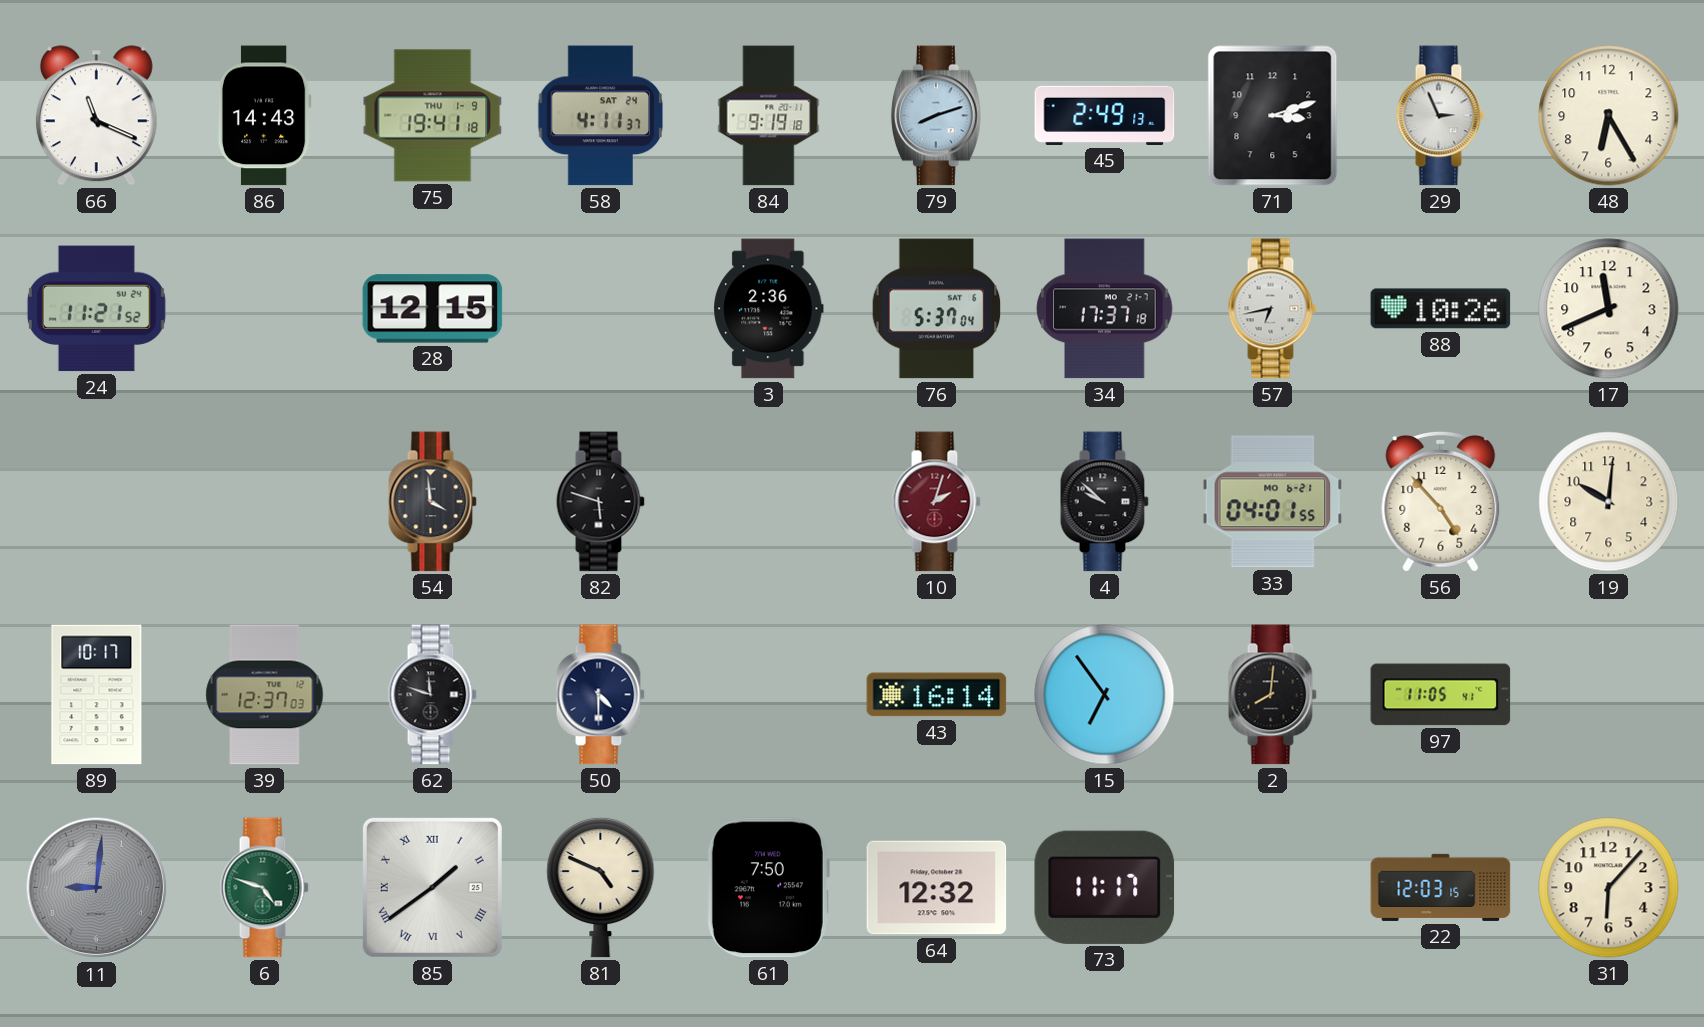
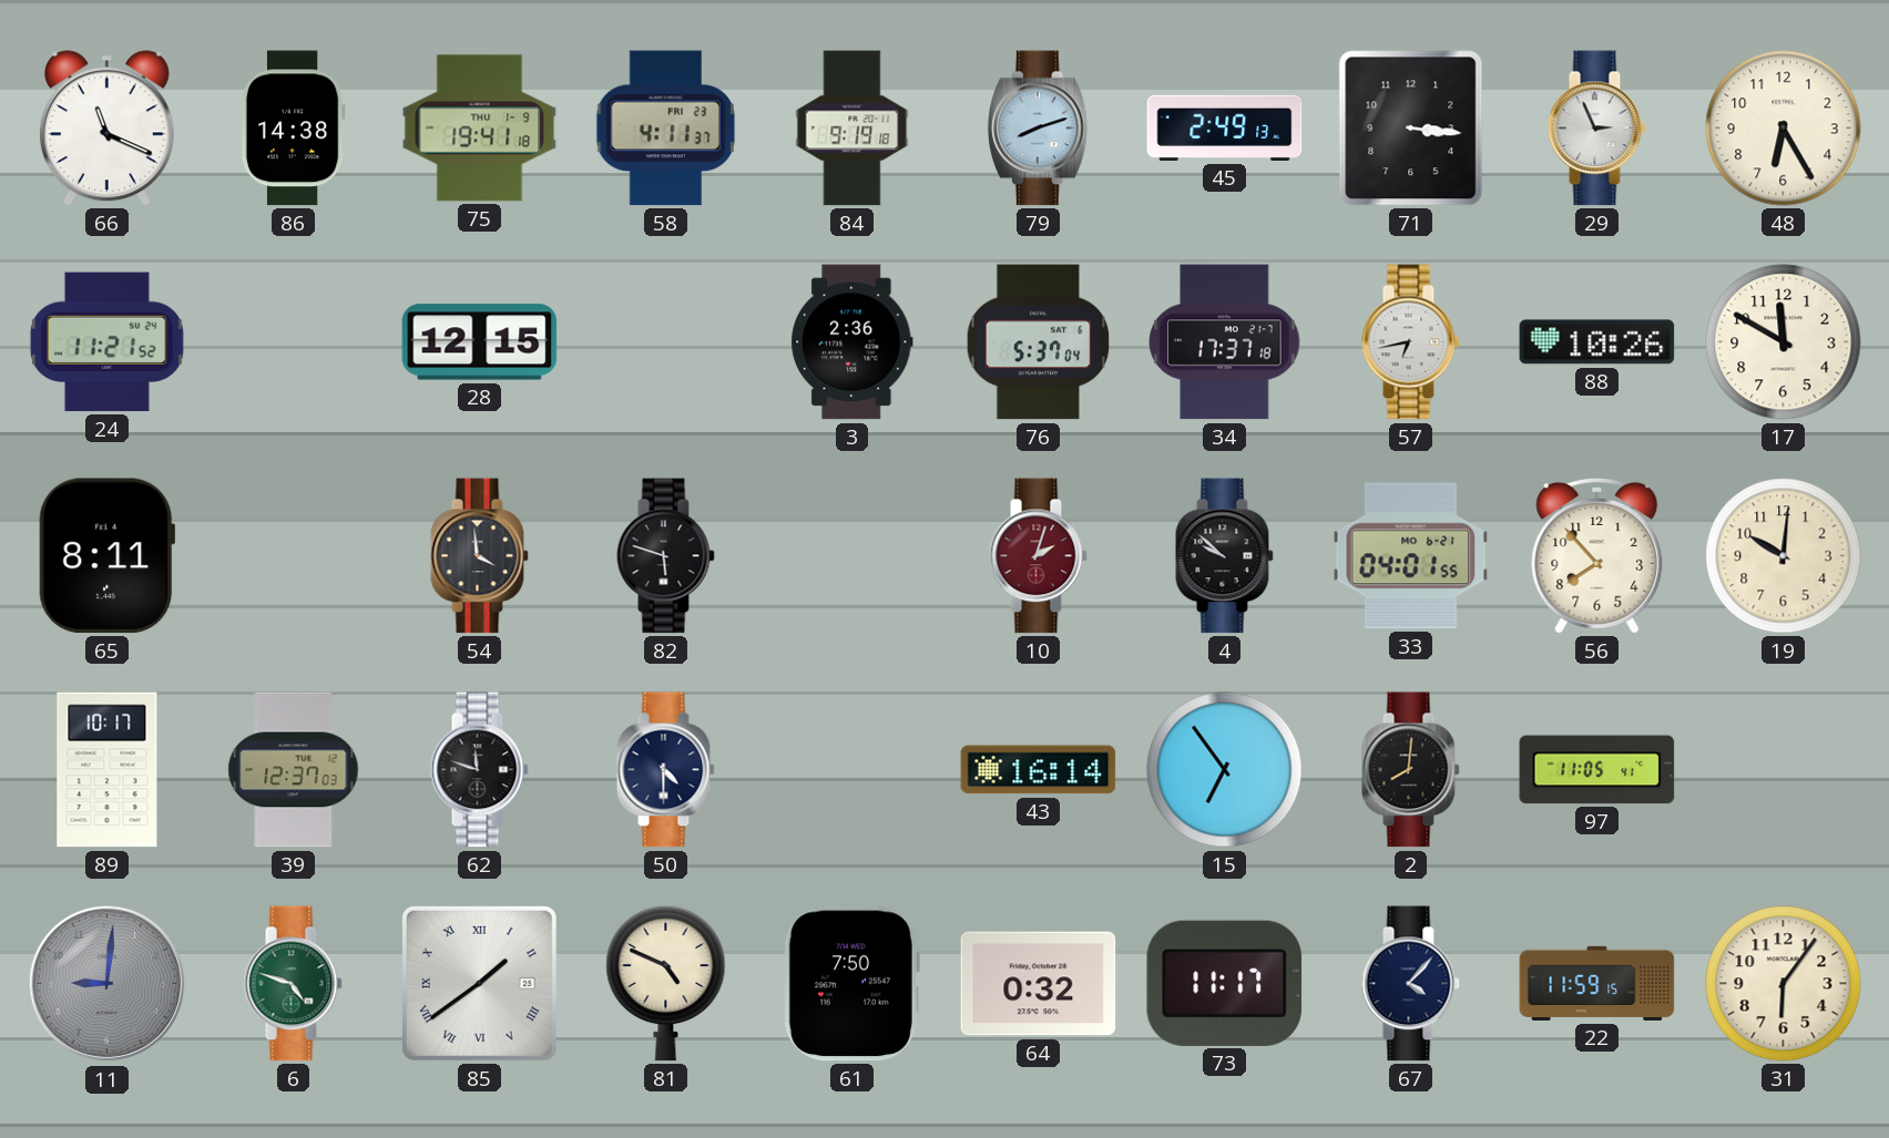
86: 14:43 -> 14:38 (293, 129)
58 date: SAT 24 -> FRI 23 (666, 129)
71: 3:12 -> 3:16 (1411, 129)
17: 11:41 -> 11:50 (1784, 342)
65: none -> 8:11 (108, 556)
56: 4:53 -> 7:53 (1597, 555)
64: 12:32 -> 0:32 (1039, 984)
67: none -> 4:07 (1410, 984)
22: 12:03 -> 11:59 (1597, 983)
31: 6:07 -> 6:06 (1784, 984)
